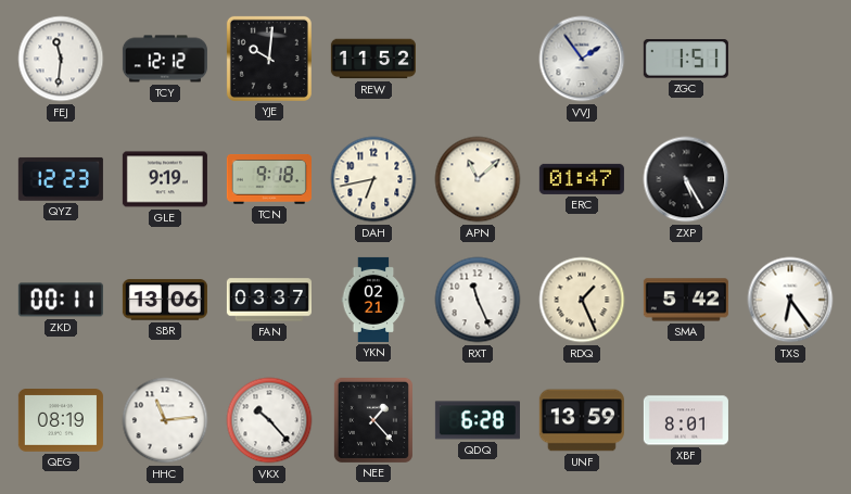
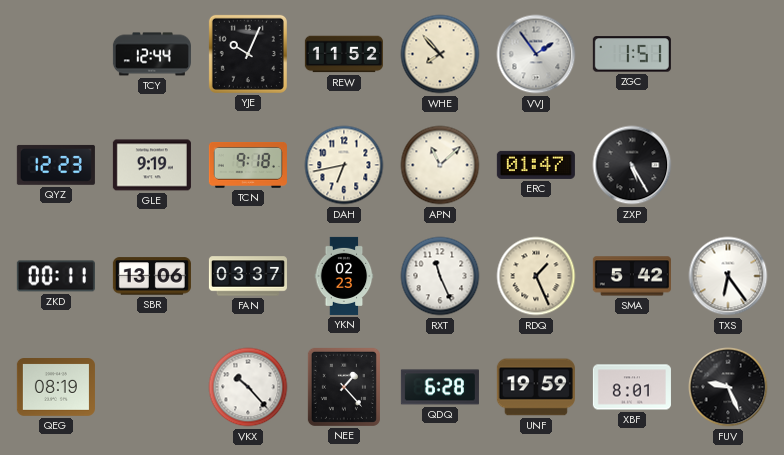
FEJ: 11:31 -> none (61, 59)
TCY: 12:12 -> 12:44 (152, 54)
YJE: 10:01 -> 10:04 (248, 54)
WHE: none -> 7:53 (440, 54)
YKN: 02:21 -> 02:23 (344, 276)
HHC: 11:14 -> none (165, 420)
UNF: 13:59 -> 19:59 (536, 387)
FUV: none -> 9:26 (728, 387)
